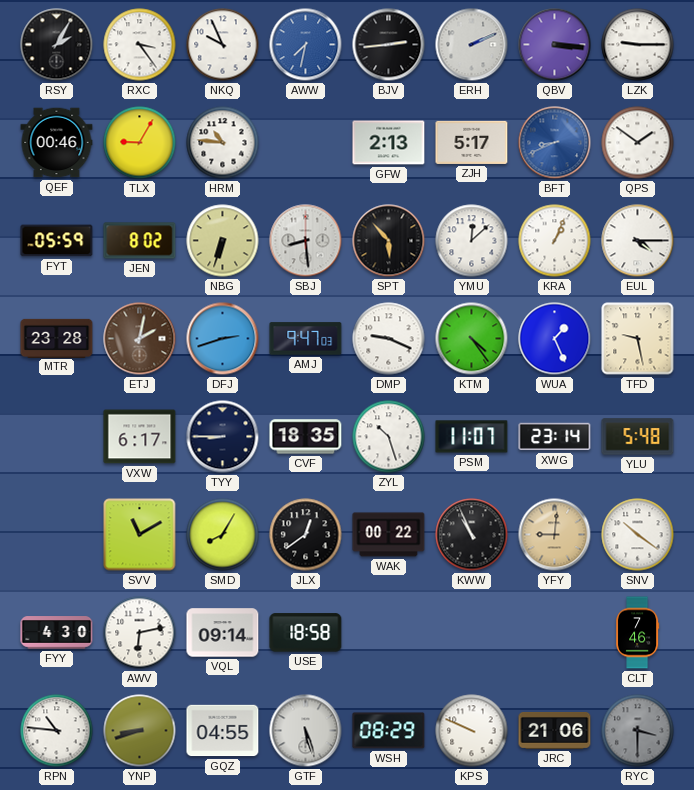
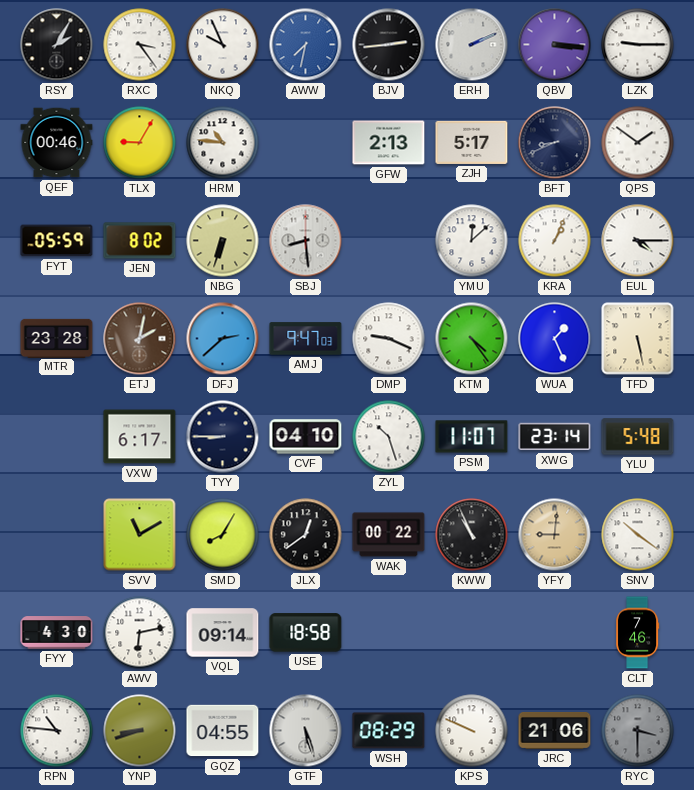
BFT dial: blue -> navy (555, 143)
SPT: 5:53 -> none (389, 241)
DFJ: 2:42 -> 2:38 (223, 339)
TFD: 9:28 -> 5:28 (638, 339)
CVF: 18:35 -> 04:10 (306, 437)
